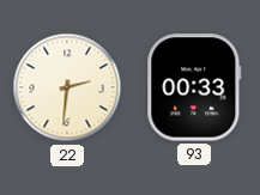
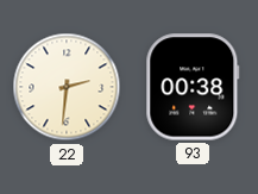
93: 00:33 -> 00:38 (193, 87)
